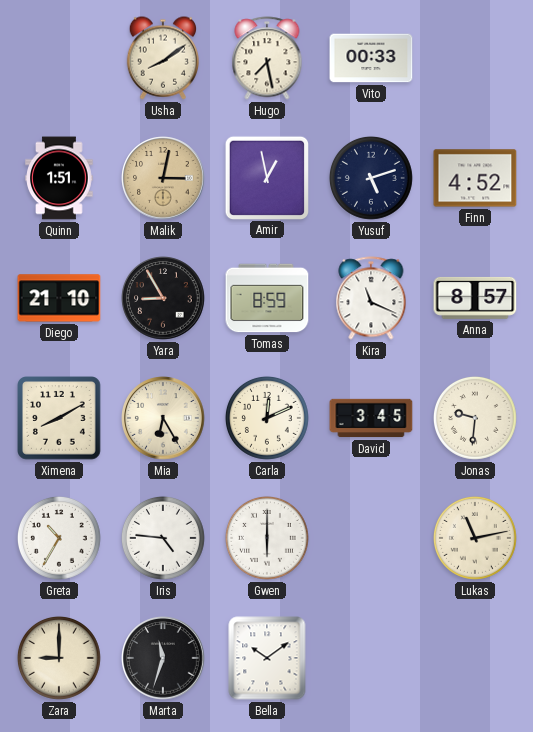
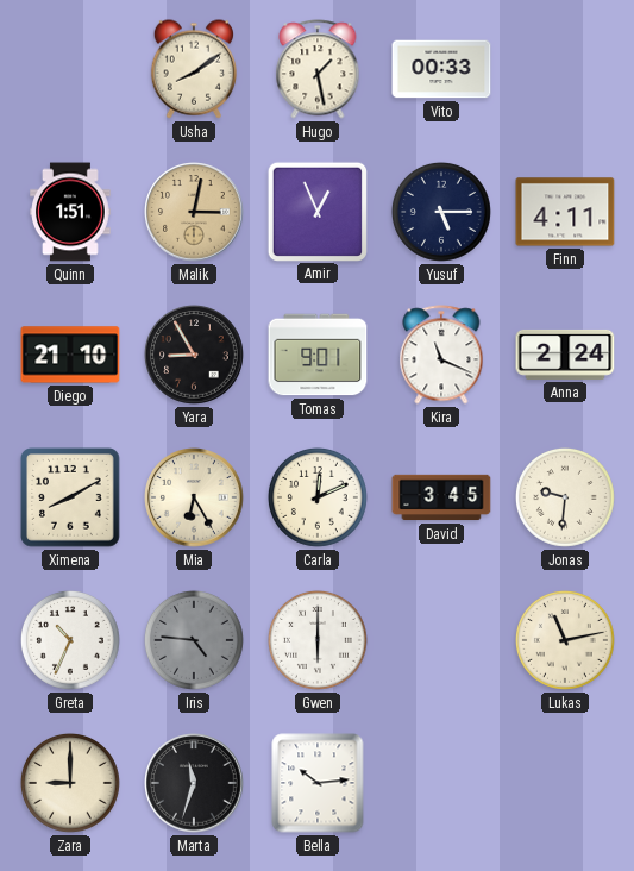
Hugo: 7:28 -> 1:28 (318, 69)
Amir: 12:58 -> 12:56 (316, 211)
Yusuf: 5:12 -> 5:15 (441, 212)
Finn: 4:52 -> 4:11 (565, 212)
Tomas: 8:59 -> 9:01 (318, 355)
Anna: 8:57 -> 2:24 (565, 355)
Greta: 10:35 -> 10:34 (70, 640)
Iris dial: white -> grey (194, 640)
Bella: 10:09 -> 10:14 (318, 783)
